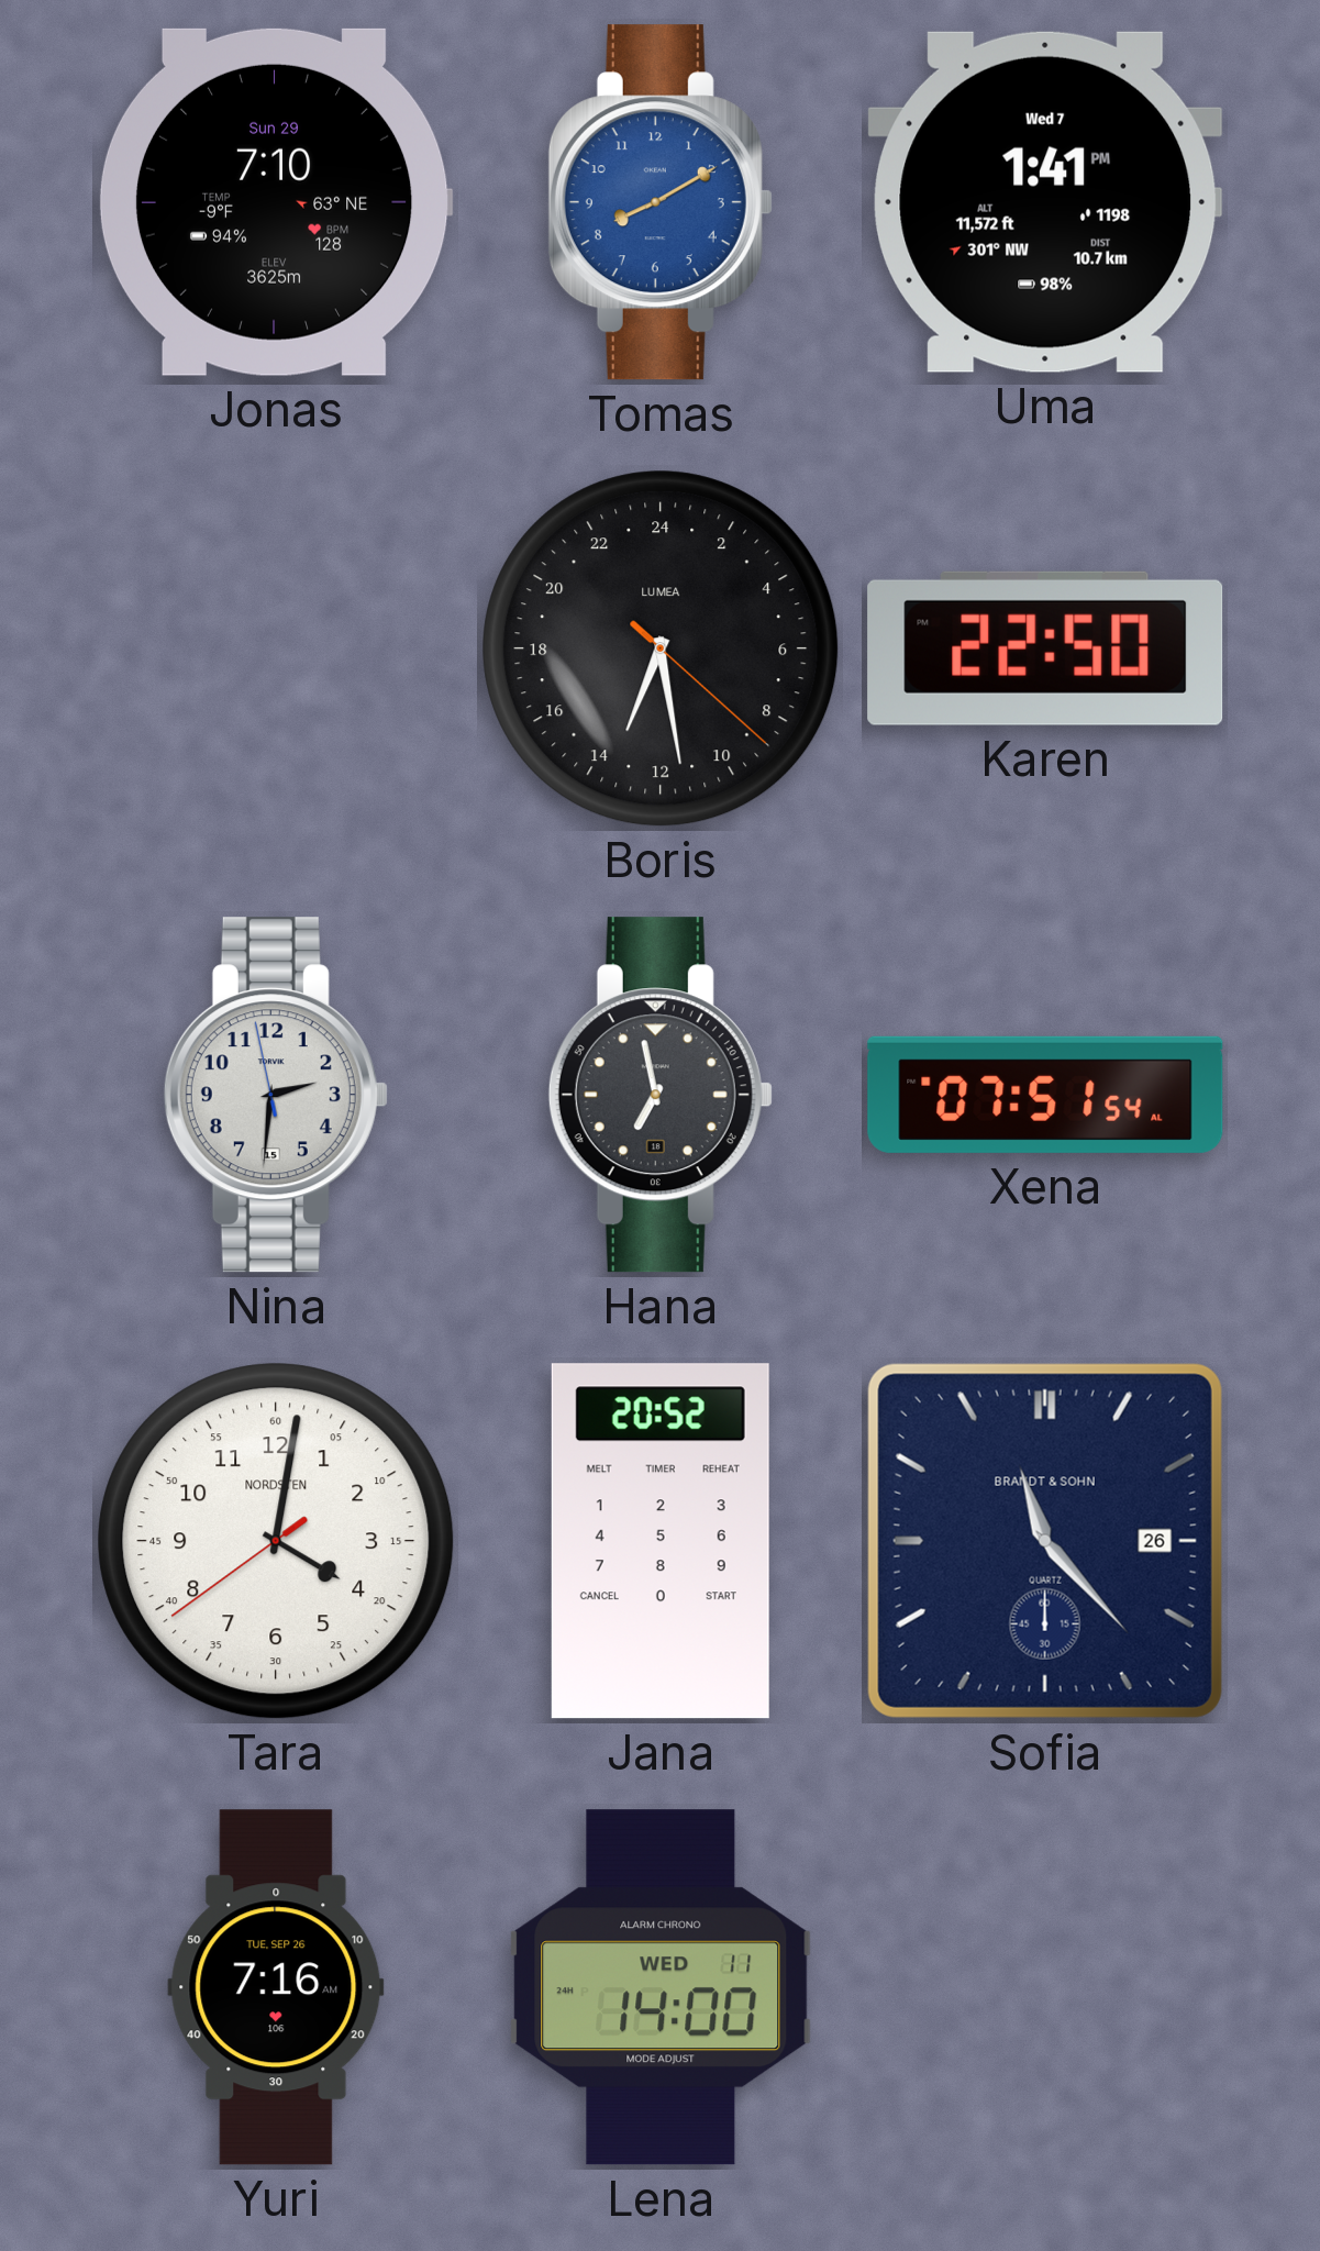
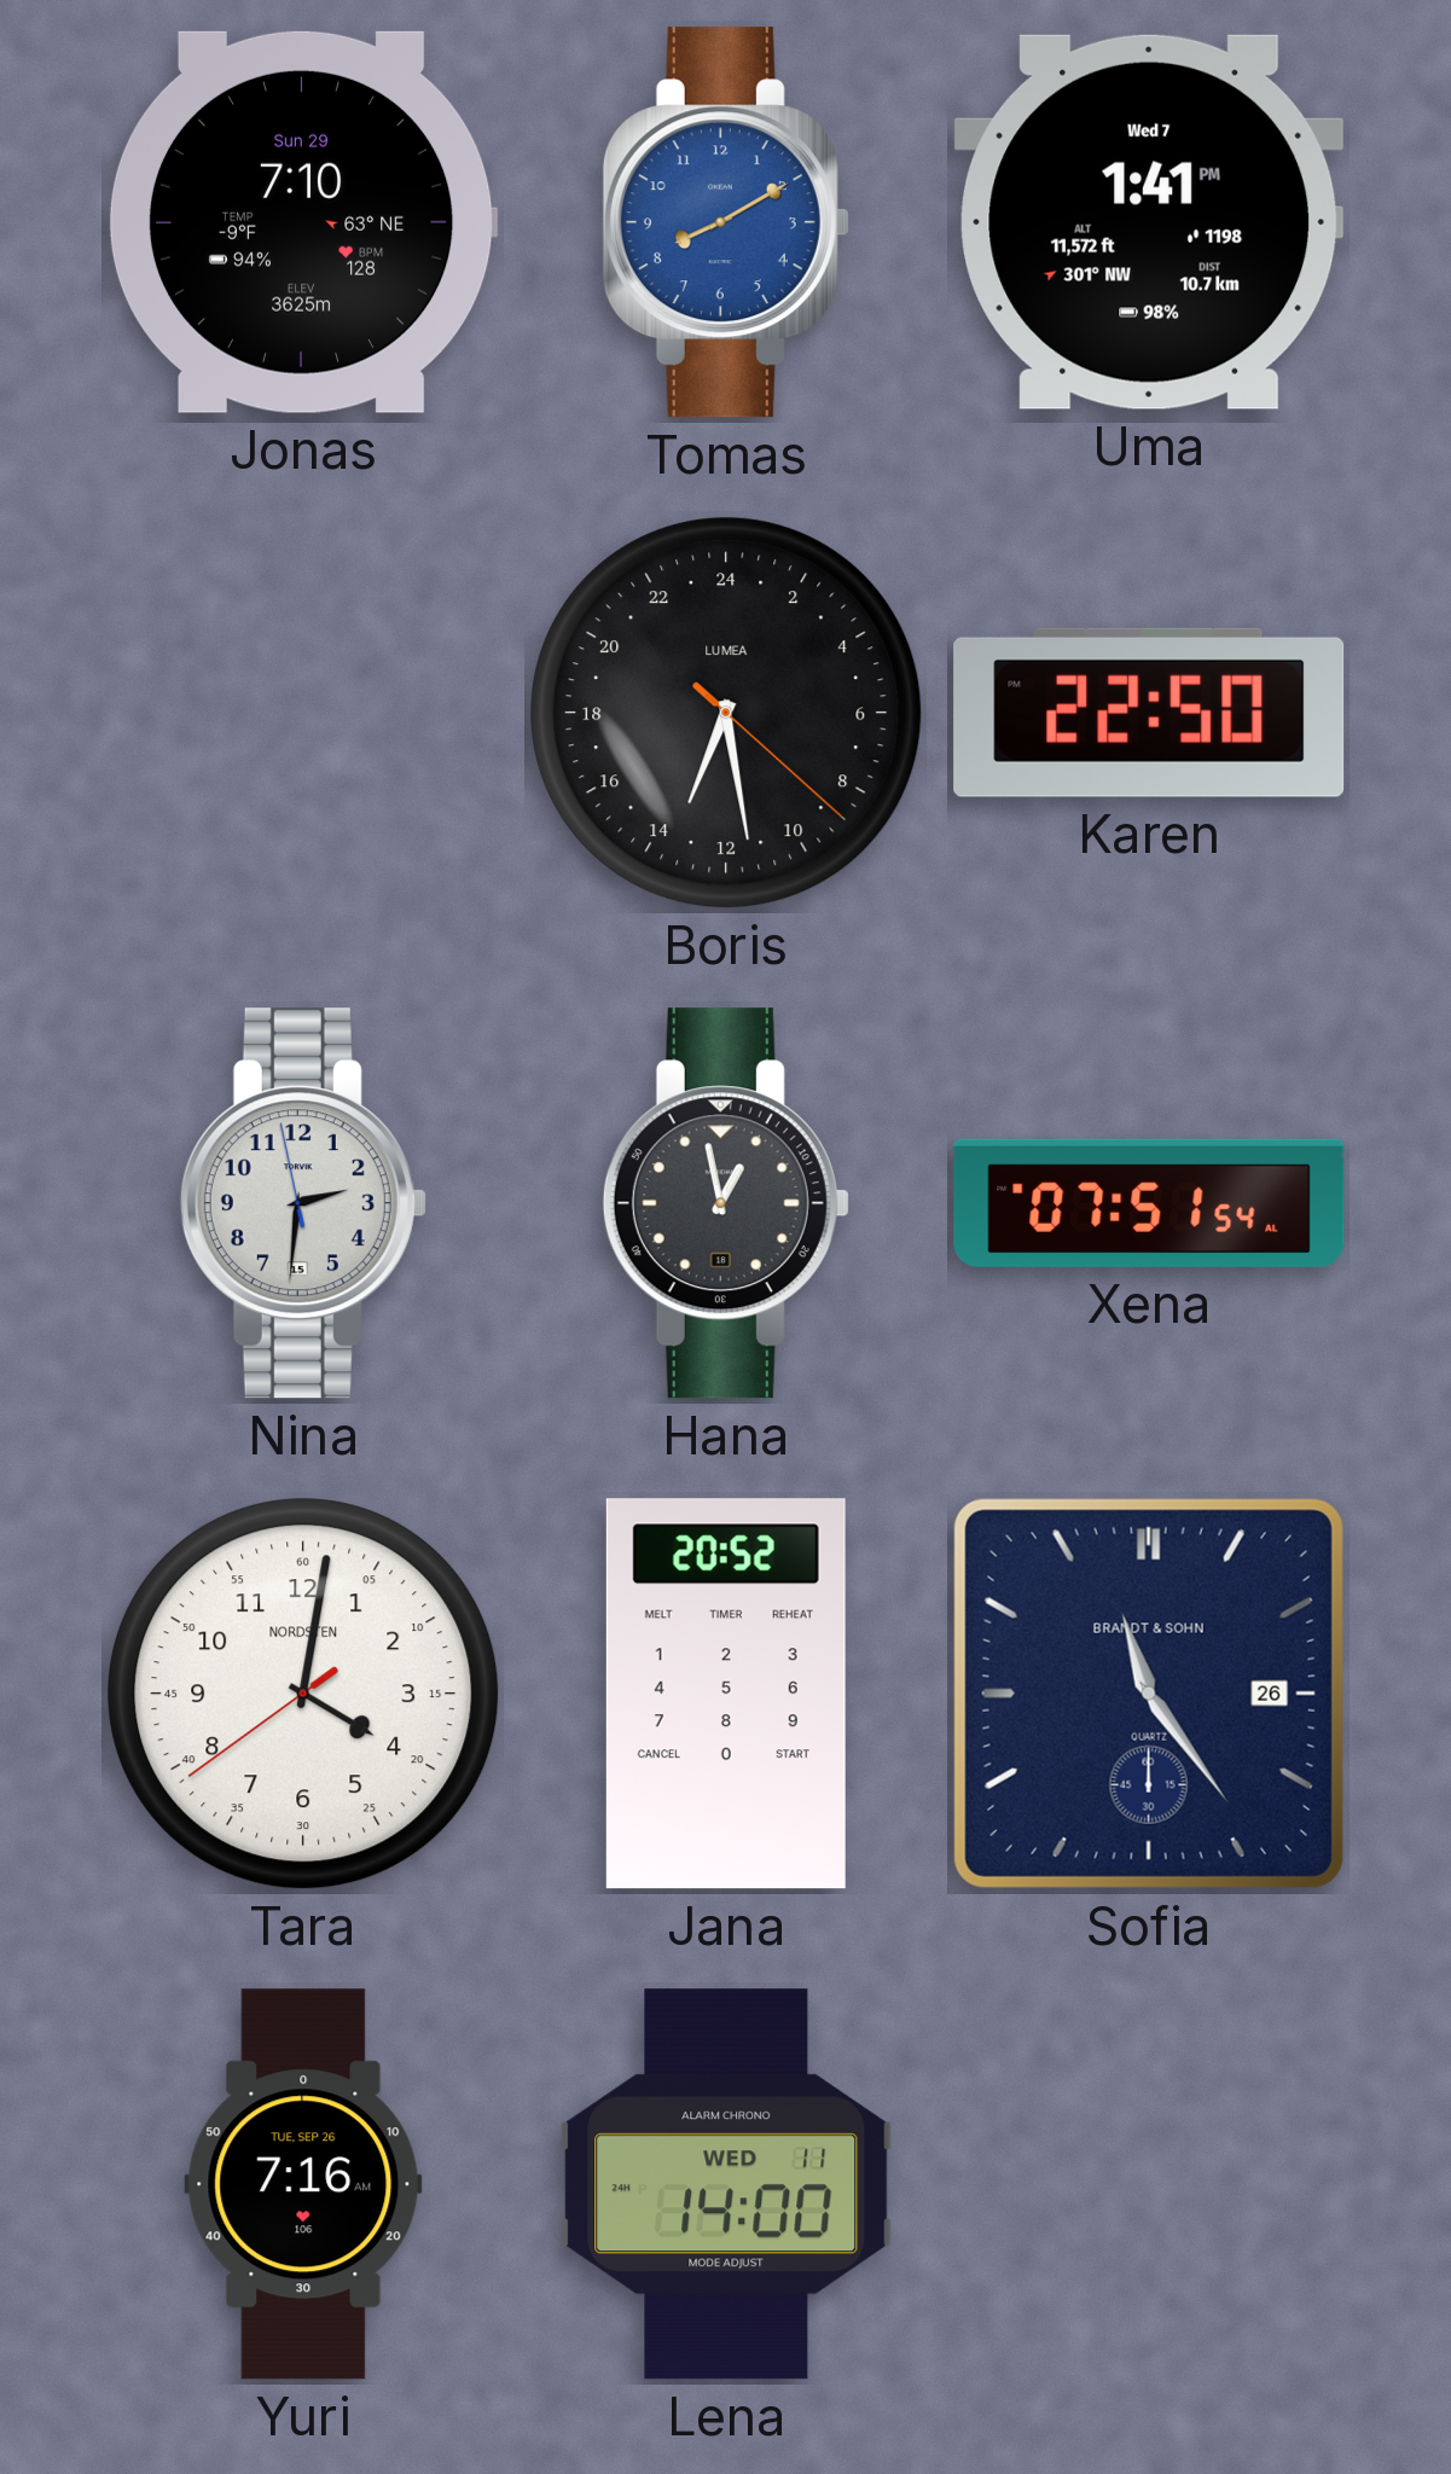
Hana: 6:58 -> 12:58 (726, 1203)
Sofia: 11:23 -> 11:24 (1149, 1694)
